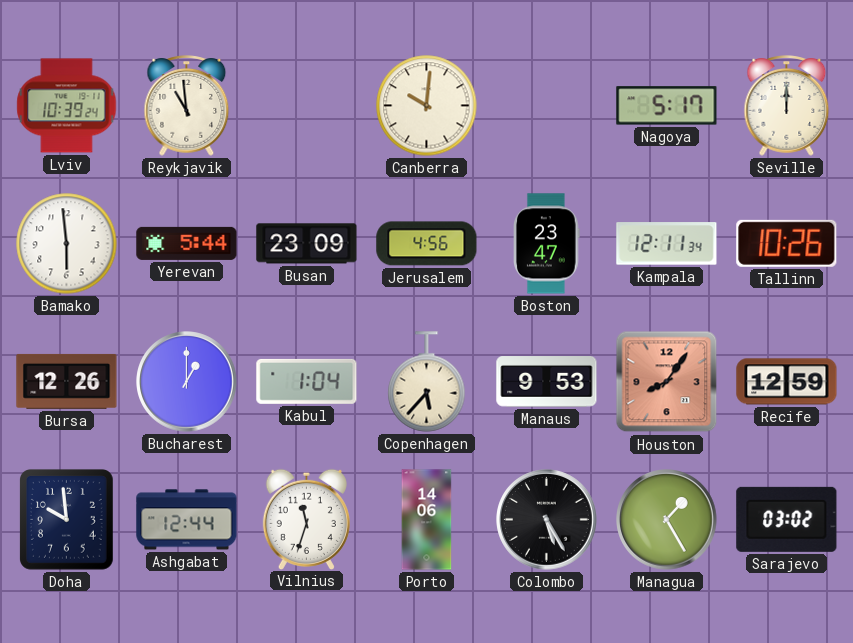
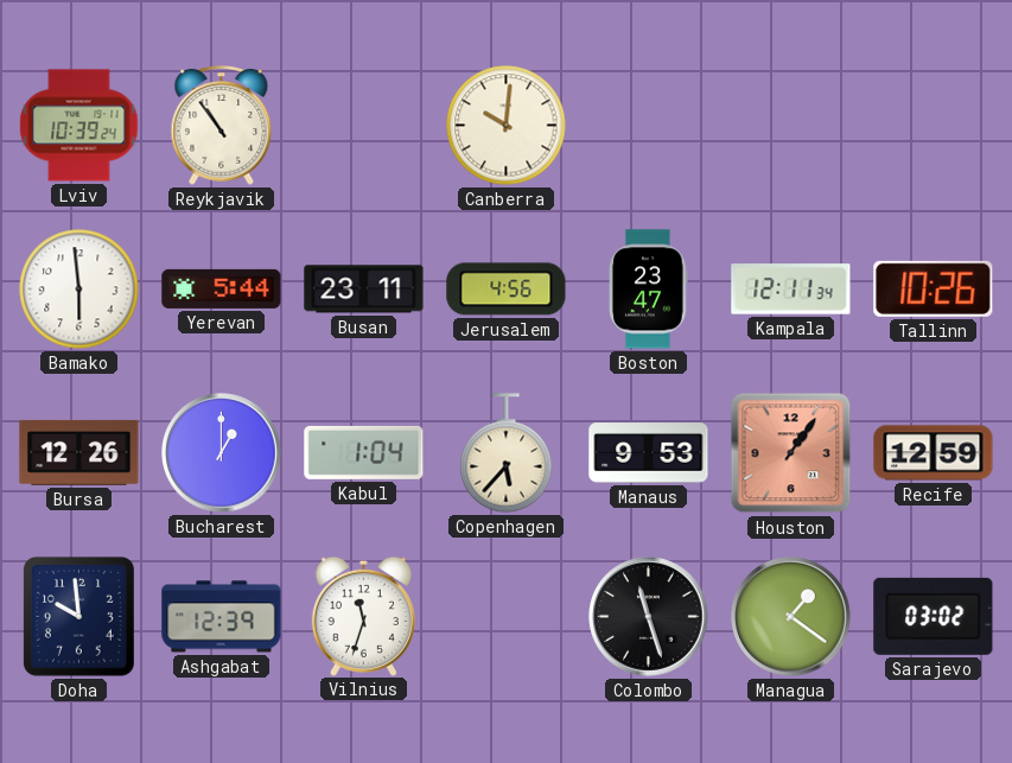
Reykjavik: 10:59 -> 10:54 (222, 126)
Nagoya: 5:17 -> none (667, 106)
Seville: 12:00 -> none (787, 106)
Busan: 23:09 -> 23:11 (364, 290)
Houston: 8:06 -> 1:06 (791, 453)
Ashgabat: 12:44 -> 12:39 (222, 617)
Porto: 14:06 -> none (427, 520)
Colombo: 5:25 -> 11:27 (649, 617)
Managua: 1:25 -> 1:21 (791, 617)
